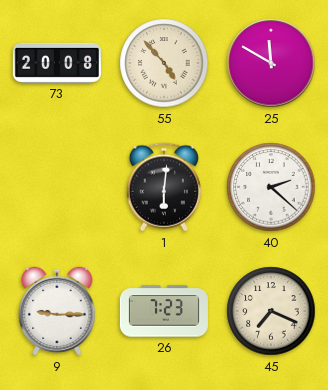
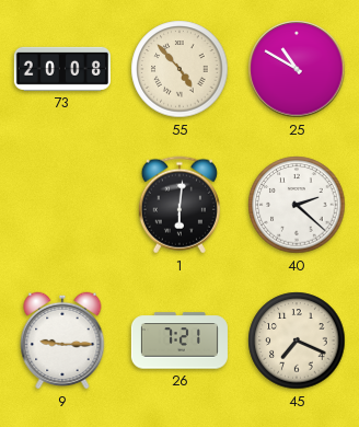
25: 11:50 -> 10:50 (297, 69)
26: 7:23 -> 7:21 (179, 341)
